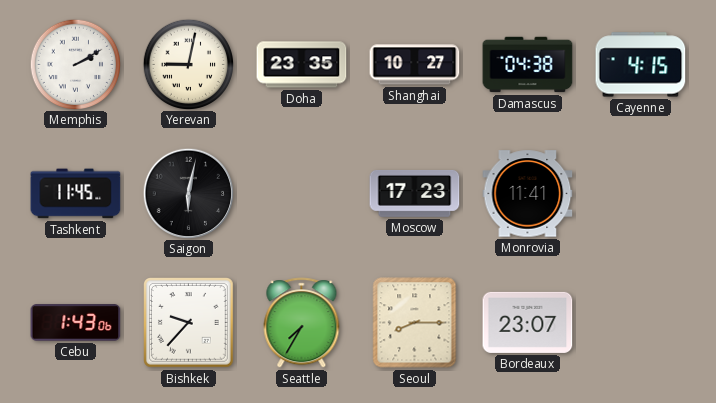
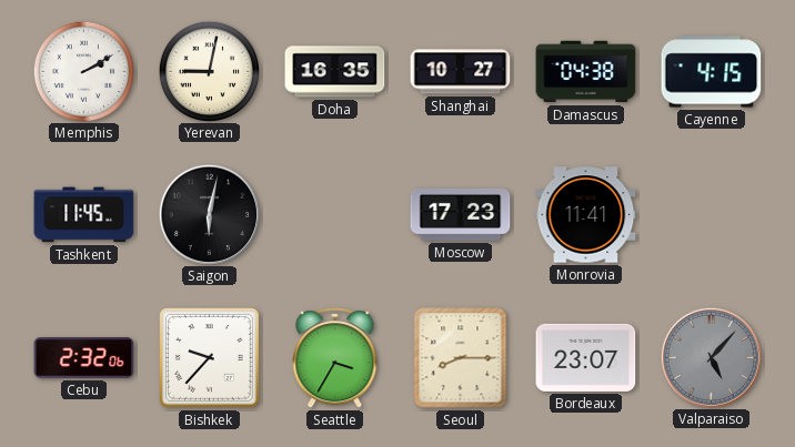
Doha: 23:35 -> 16:35 (335, 72)
Cebu: 1:43 -> 2:32 (84, 358)
Seattle: 7:35 -> 3:35 (335, 358)
Valparaiso: none -> 5:07 (712, 357)
